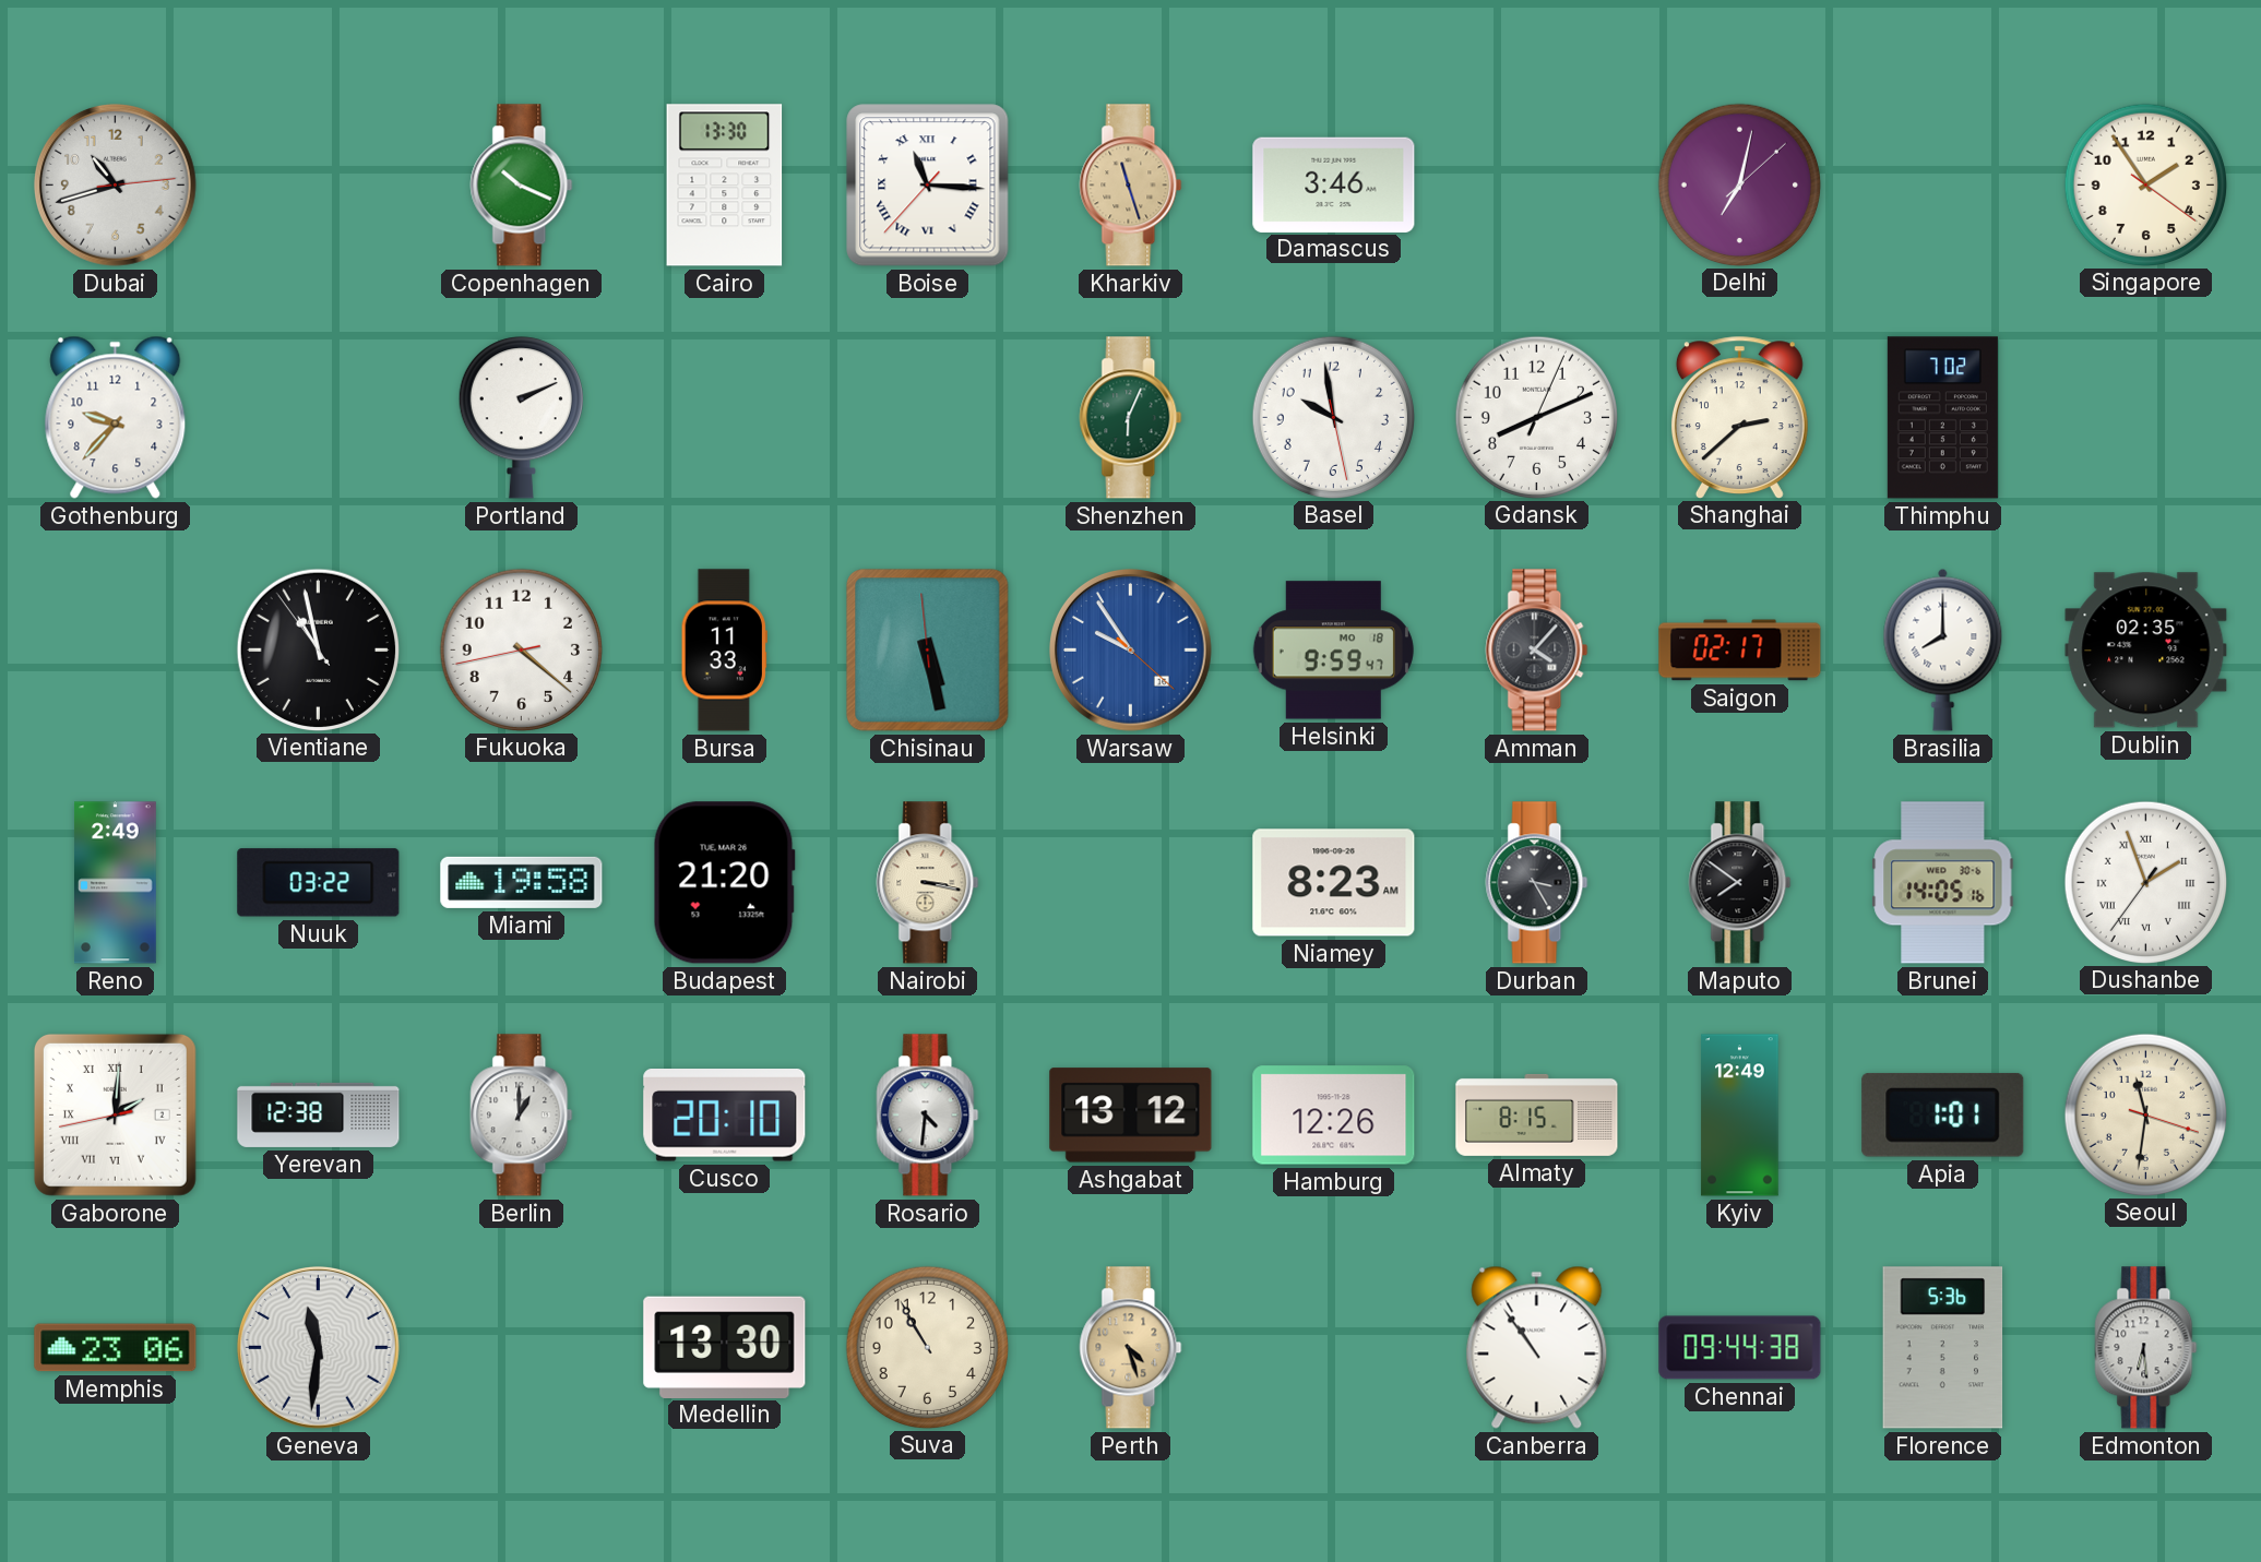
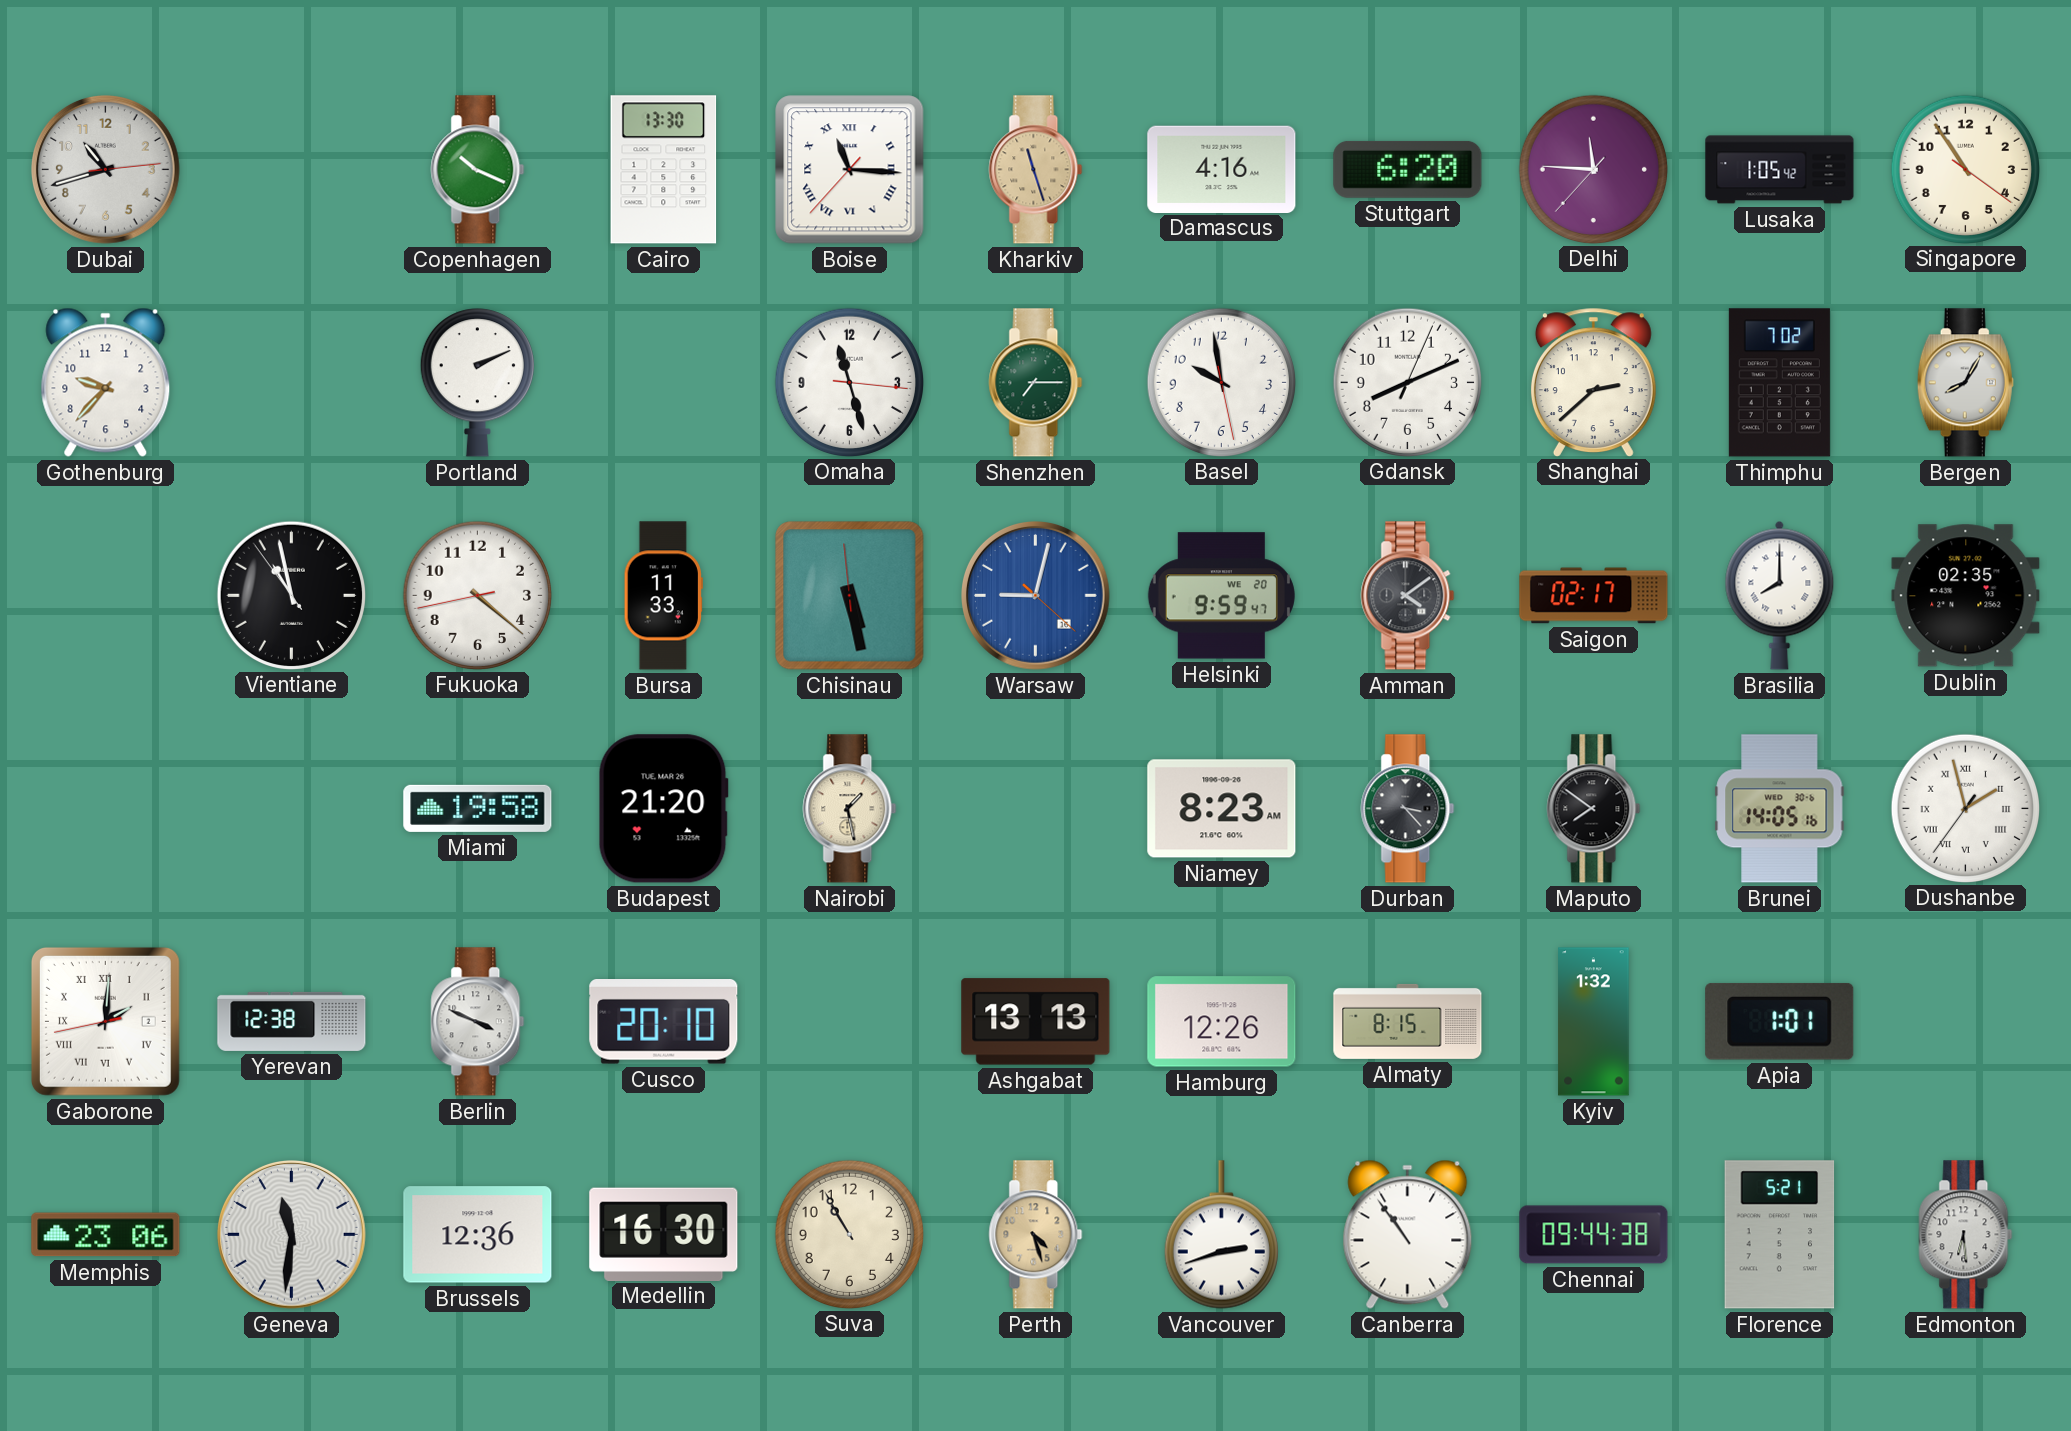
Damascus: 3:46 -> 4:16 (1222, 169)
Stuttgart: none -> 6:20 (1408, 169)
Delhi: 7:02 -> 11:45 (1593, 169)
Lusaka: none -> 1:05 (1780, 170)
Singapore: 1:54 -> 10:54 (1965, 169)
Omaha: none -> 11:27 (849, 382)
Shenzhen: 6:04 -> 7:15 (1036, 383)
Bergen: none -> 8:05 (1965, 383)
Warsaw: 9:54 -> 9:02 (1036, 596)
Helsinki date: MO 18 -> WE 20 (1221, 596)
Amman: 4:07 -> 4:09 (1408, 596)
Reno: 2:49 -> none (115, 883)
Nuuk: 03:22 -> none (319, 883)
Nairobi: 3:17 -> 1:28 (850, 809)
Durban: 3:25 -> 3:23 (1408, 809)
Dushanbe: 1:56 -> 1:57 (1965, 808)
Berlin: 1:00 -> 3:49 (478, 1022)
Rosario: 4:31 -> none (928, 1116)
Ashgabat: 13:12 -> 13:13 (1036, 1022)
Kyiv: 12:49 -> 1:32 (1594, 1022)
Seoul: 11:31 -> none (2145, 1114)
Brussels: none -> 12:36 (478, 1235)
Medellin: 13:30 -> 16:30 (664, 1234)
Vancouver: none -> 2:42 (1221, 1235)
Florence: 5:36 -> 5:21 (1780, 1235)
